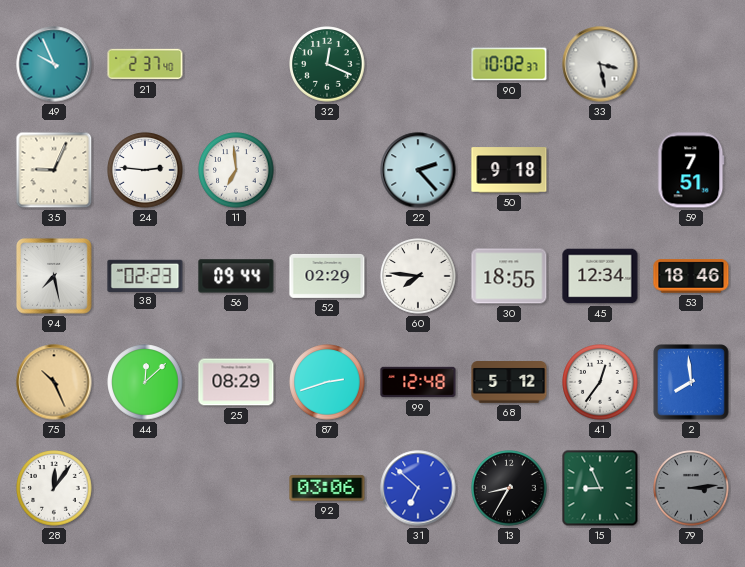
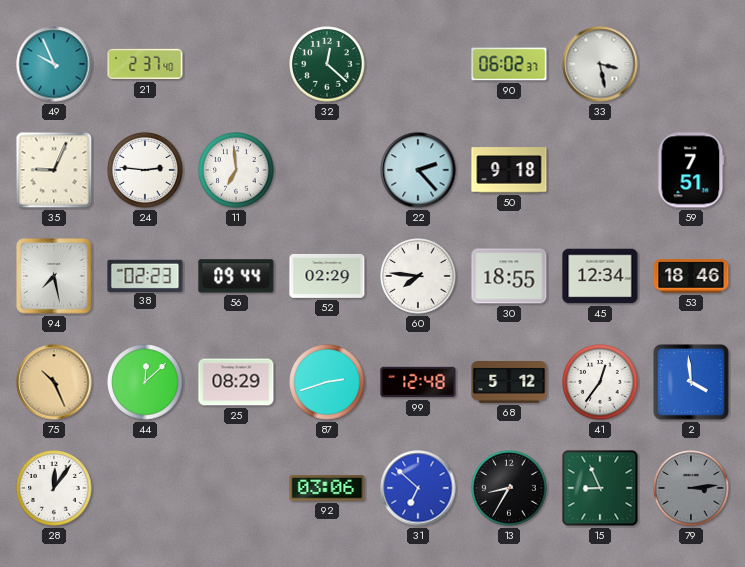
32: 12:19 -> 12:22 (327, 64)
90: 10:02 -> 06:02 (509, 64)
2: 7:59 -> 3:59 (691, 382)
